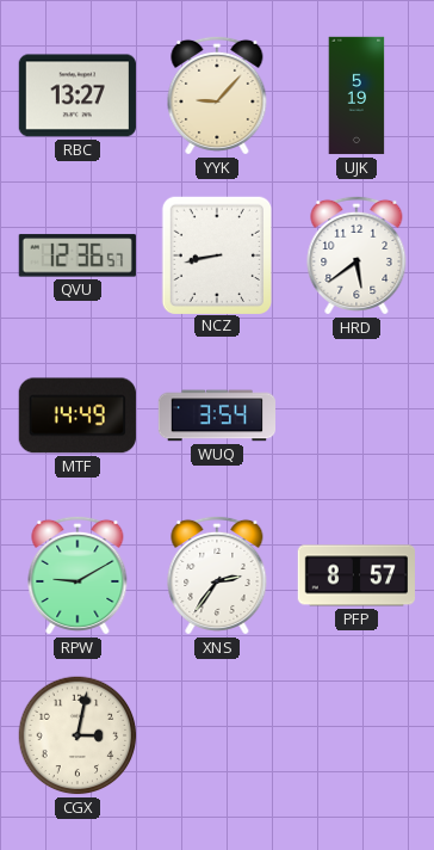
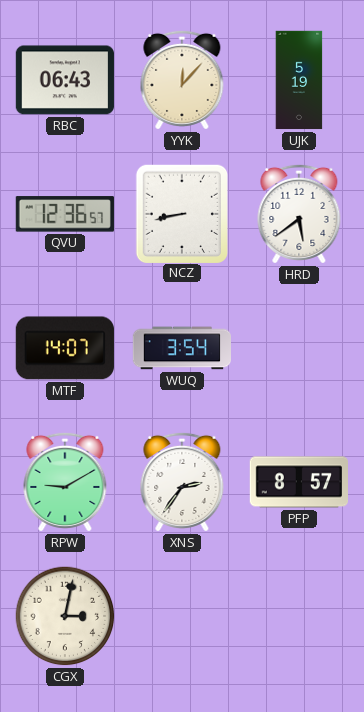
RBC: 13:27 -> 06:43 (64, 80)
YYK: 9:07 -> 12:07 (182, 80)
MTF: 14:49 -> 14:07 (65, 348)
